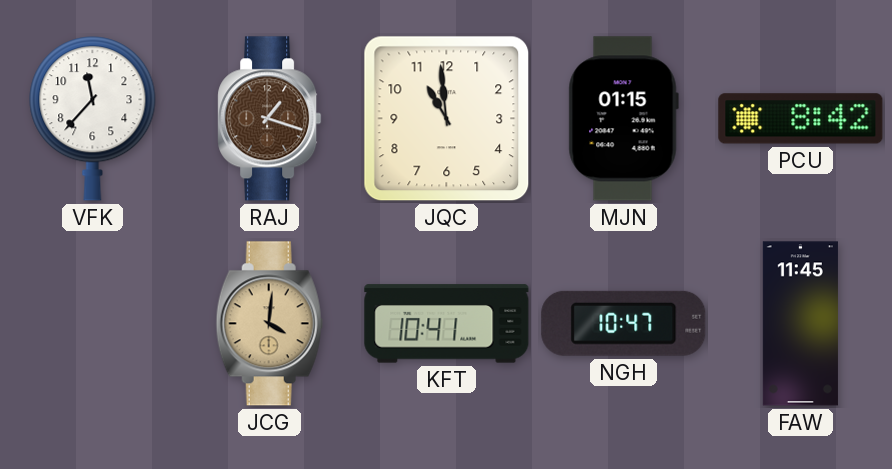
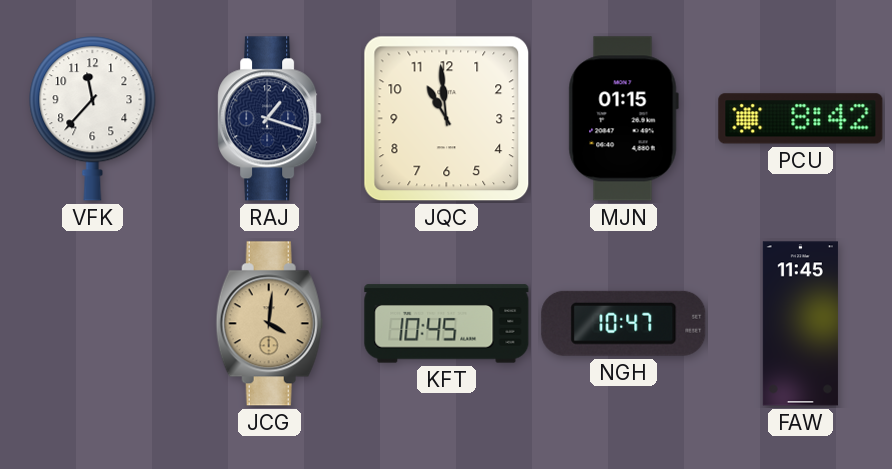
RAJ dial: brown -> navy (270, 119)
KFT: 10:41 -> 10:45 (447, 324)
